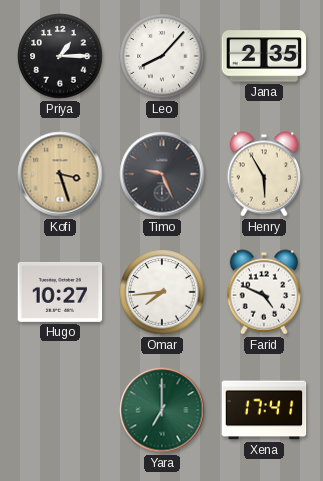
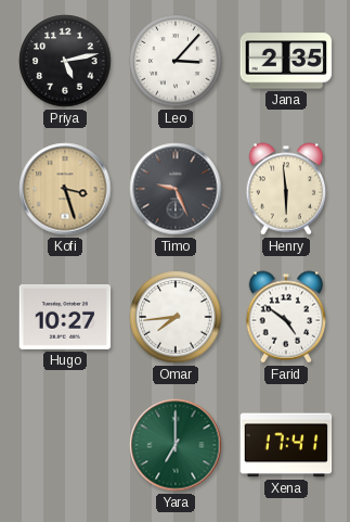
Priya: 1:15 -> 5:13 (65, 61)
Leo: 8:07 -> 3:07 (176, 61)
Henry: 5:55 -> 5:59 (286, 189)
Farid: 4:49 -> 4:51 (286, 317)
